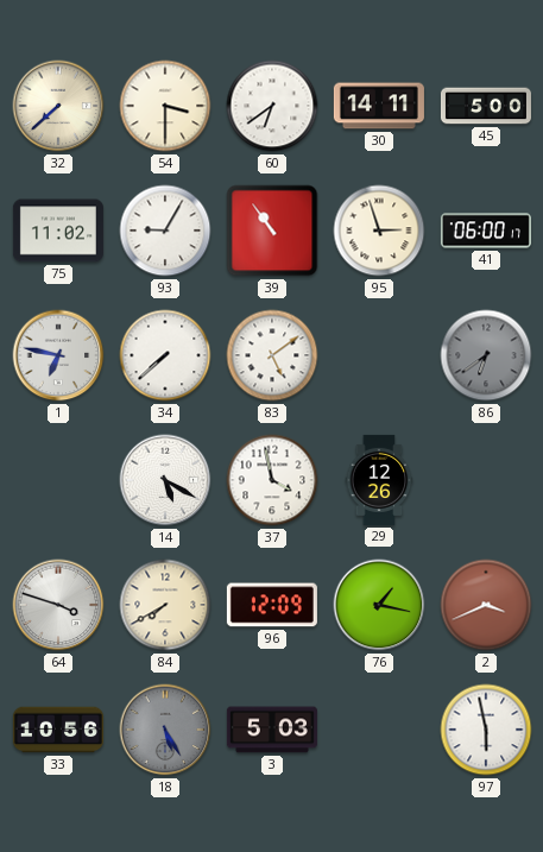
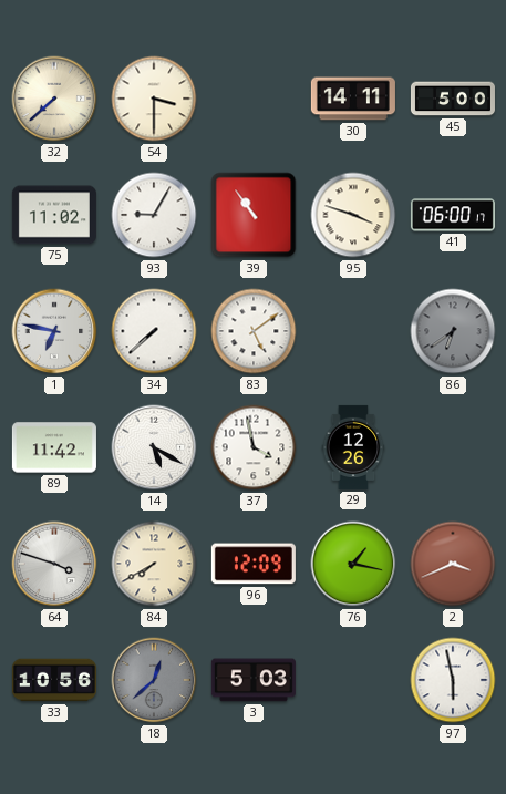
60: 6:39 -> none (272, 106)
95: 2:57 -> 3:48 (353, 215)
89: none -> 11:42 (54, 447)
18: 5:25 -> 12:38 (154, 680)
